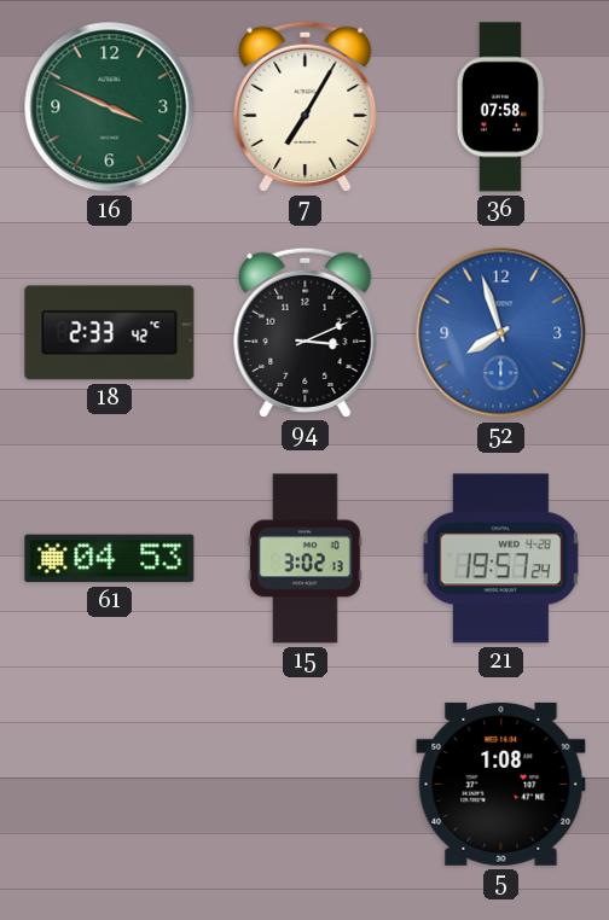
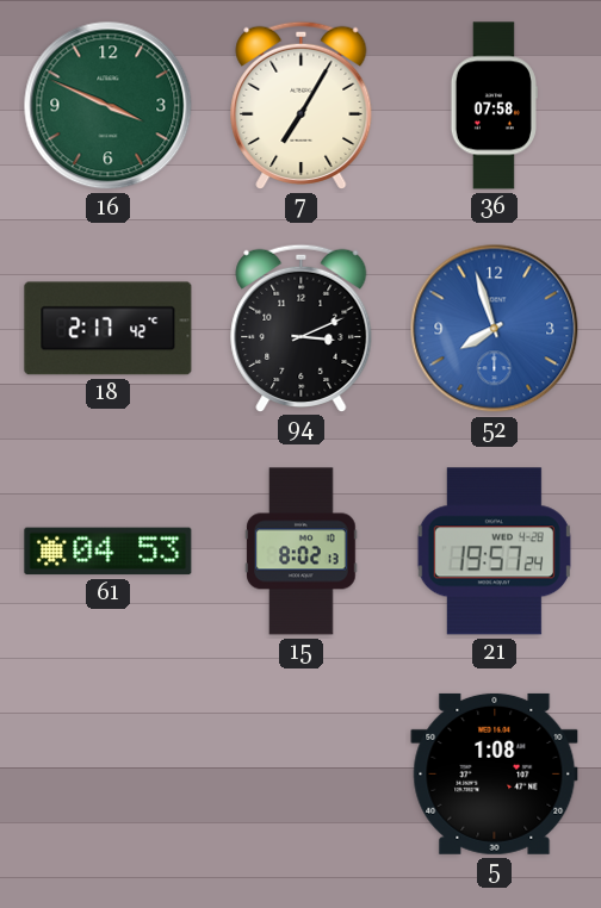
18: 2:33 -> 2:17 (109, 329)
15: 3:02 -> 8:02 (302, 552)
